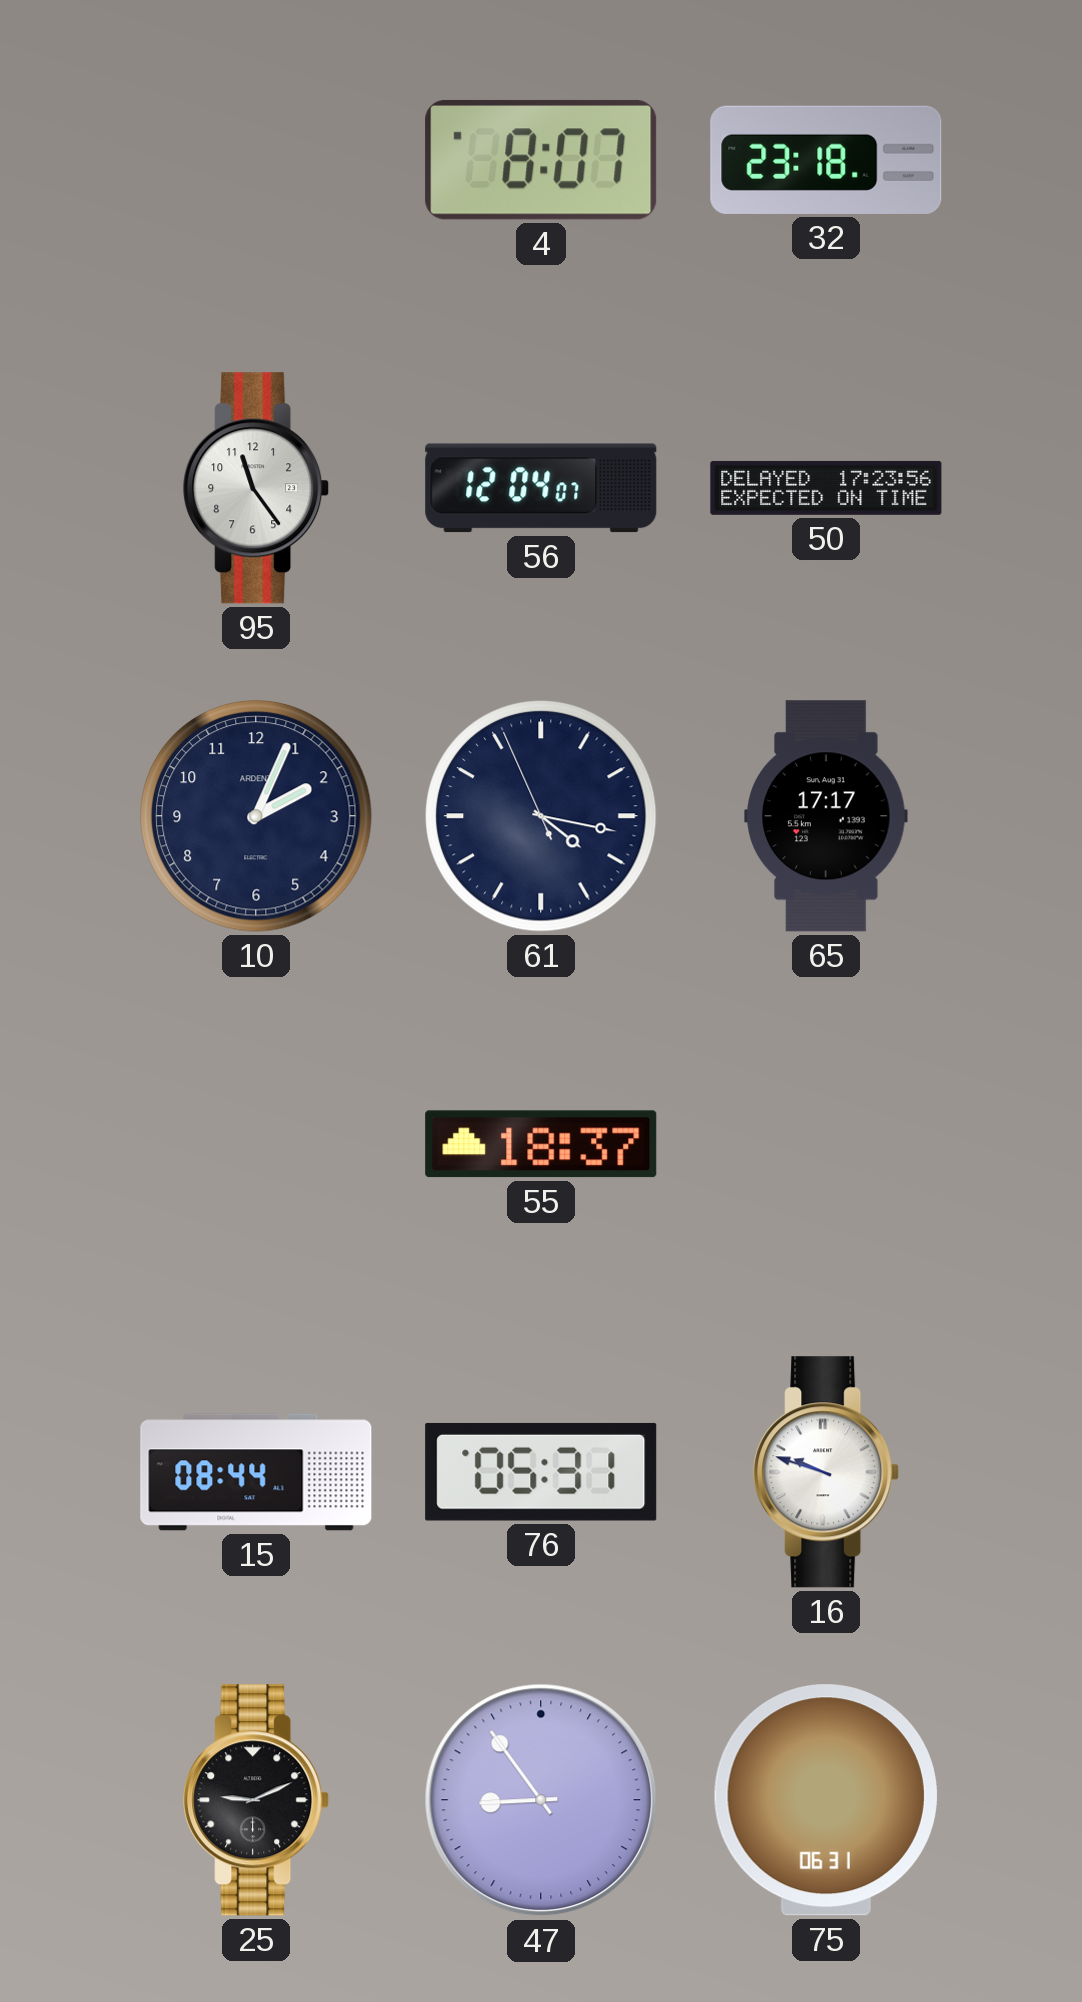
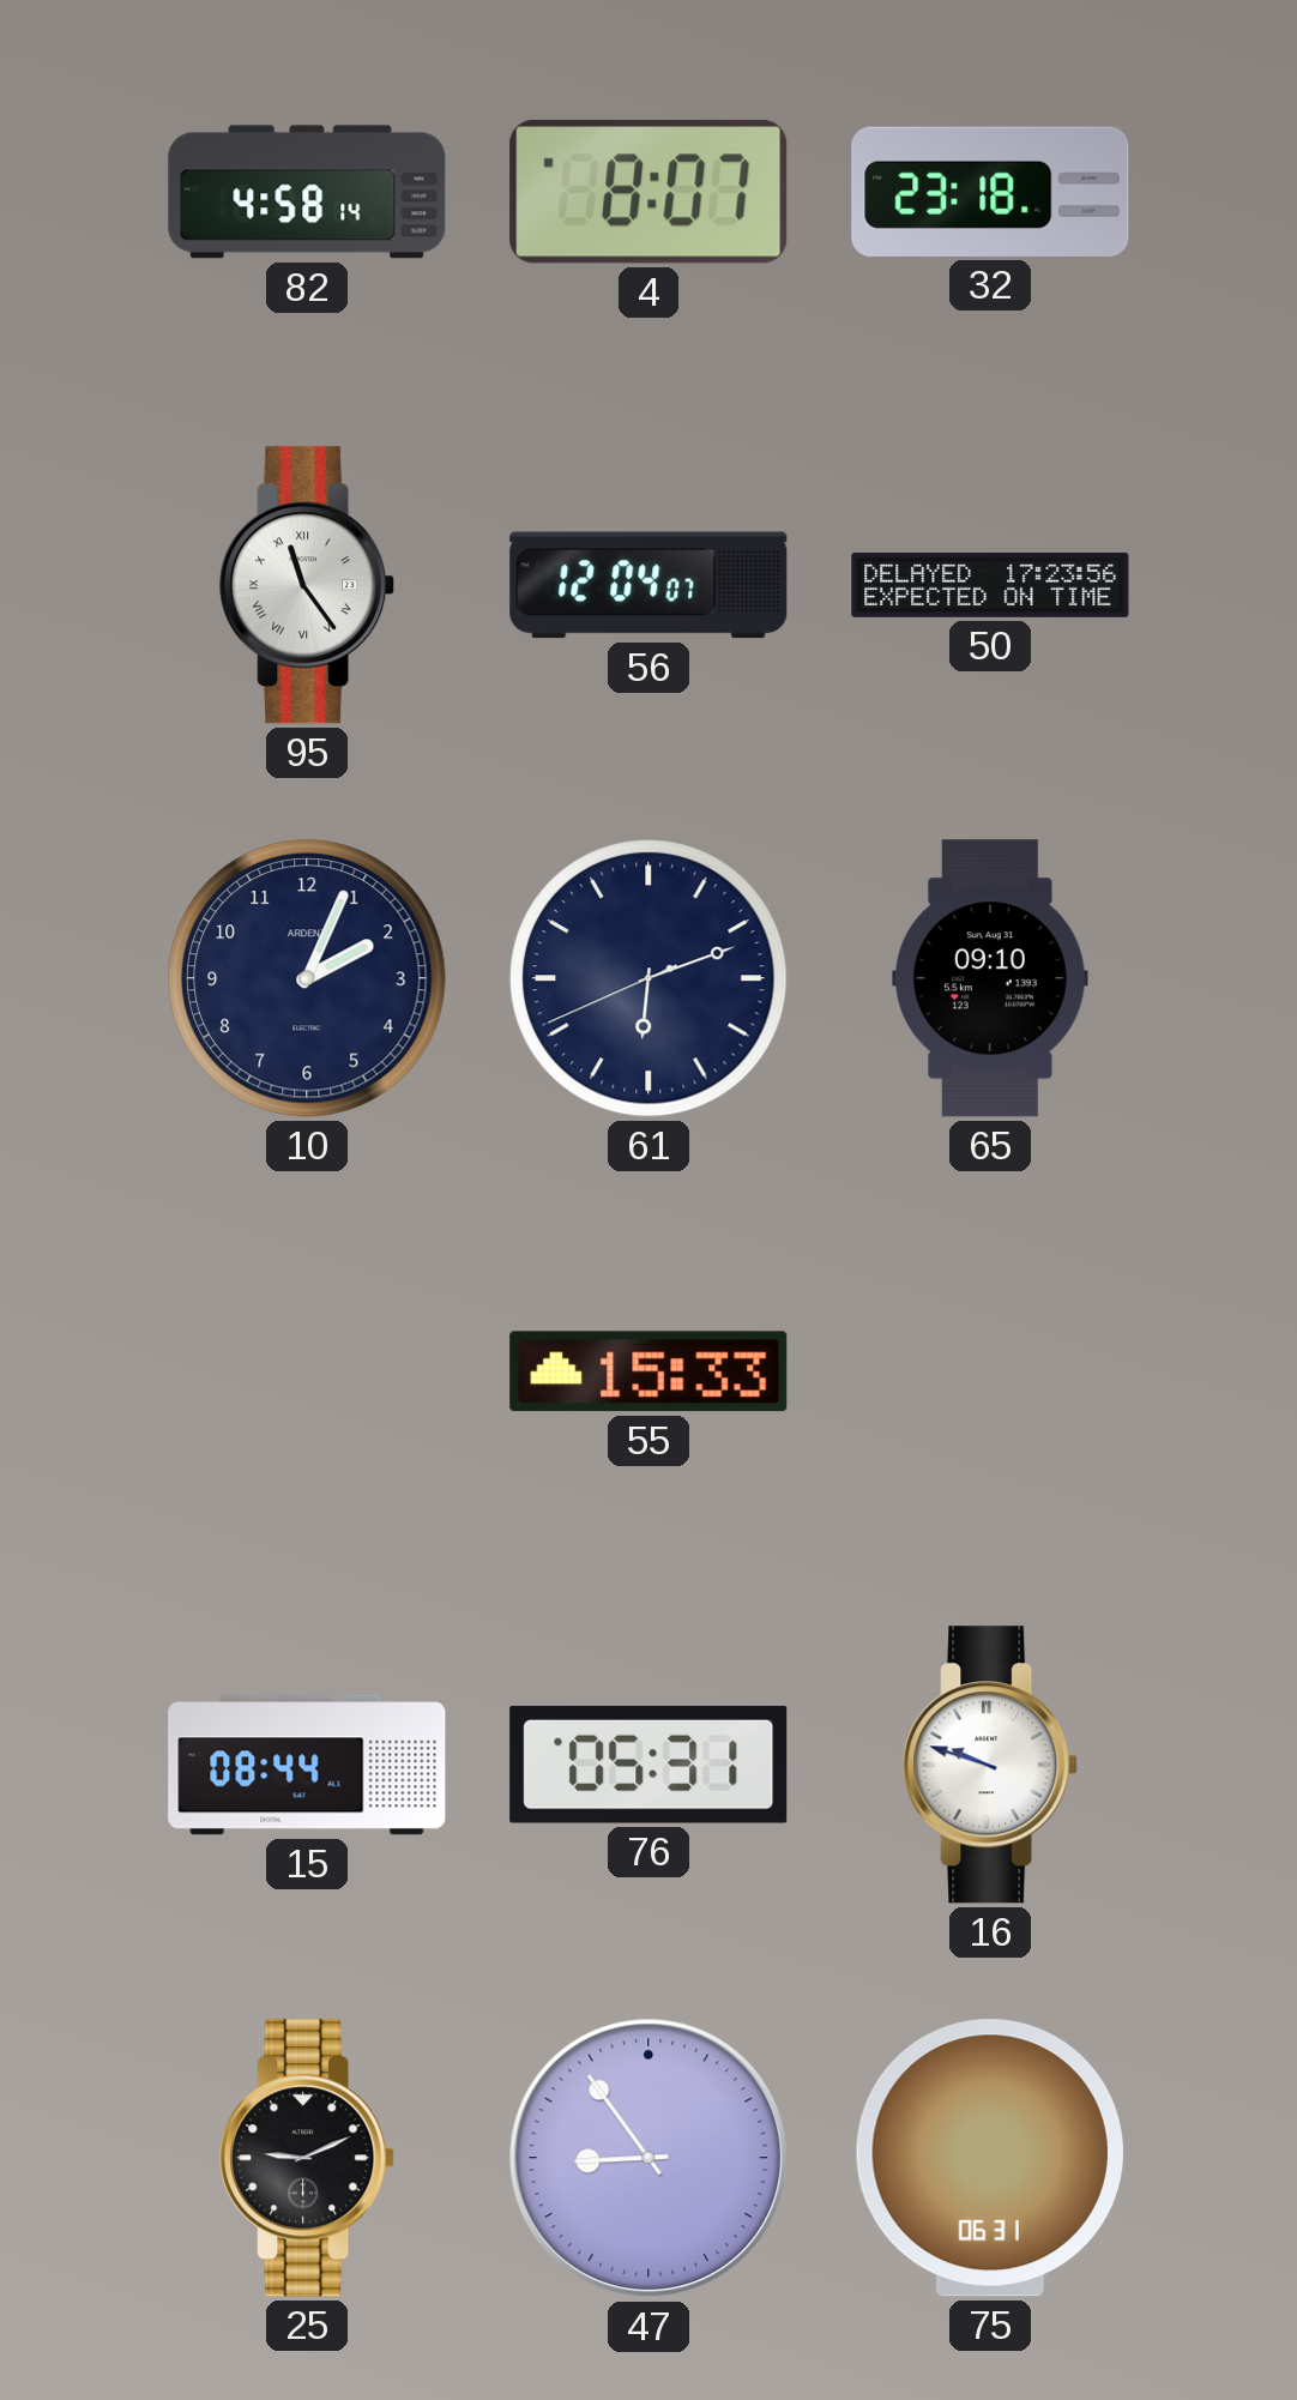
82: none -> 4:58 (307, 192)
95 numerals: Arabic -> Roman (308, 585)
61: 4:16 -> 6:11 (648, 978)
65: 17:17 -> 09:10 (990, 978)
55: 18:37 -> 15:33 (648, 1371)
